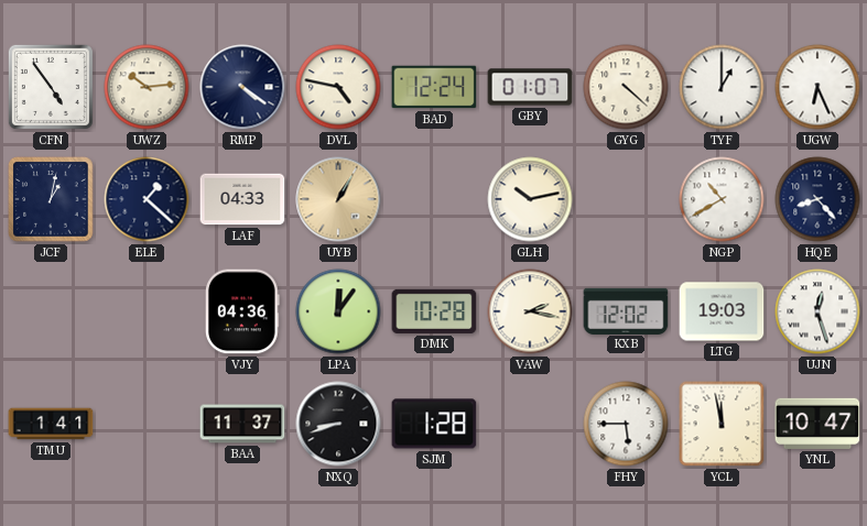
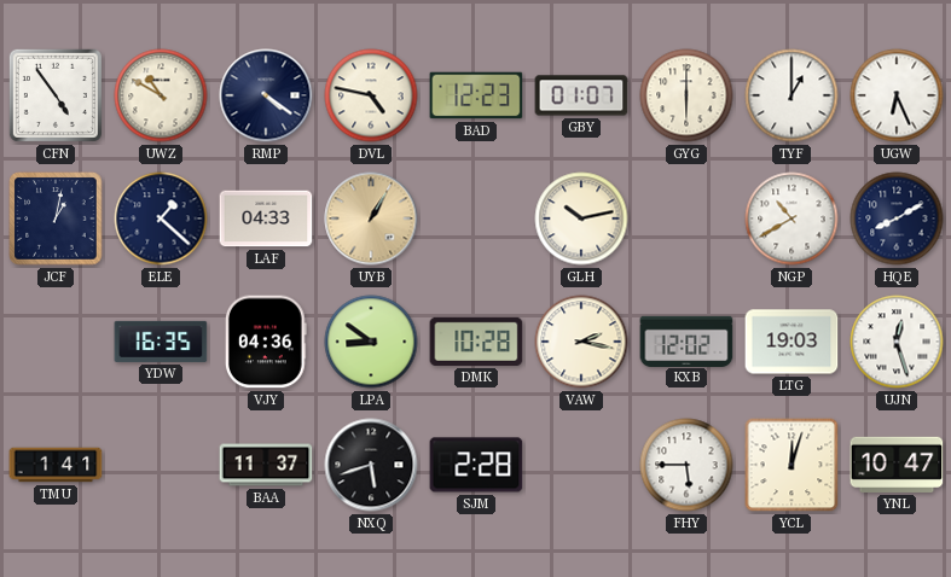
UWZ: 10:14 -> 10:50 (161, 95)
BAD: 12:24 -> 12:23 (476, 95)
GYG: 4:22 -> 6:00 (686, 95)
HQE: 8:23 -> 8:10 (897, 218)
YDW: none -> 16:35 (161, 342)
LPA: 12:06 -> 8:51 (371, 342)
NXQ: 8:42 -> 5:42 (371, 465)
SJM: 1:28 -> 2:28 (476, 465)
YCL: 11:58 -> 12:03 (791, 465)
